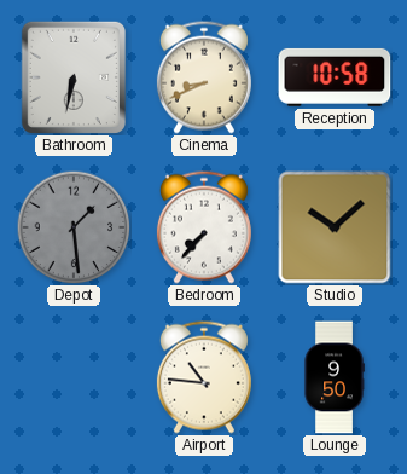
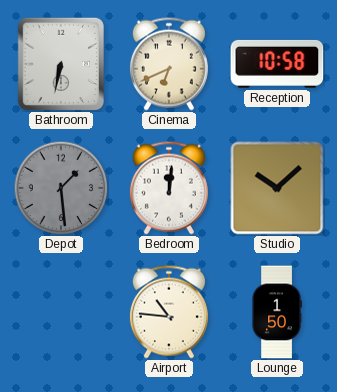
Cinema: 8:41 -> 6:41 (169, 64)
Bedroom: 7:37 -> 12:01 (169, 188)
Lounge: 9:50 -> 1:50 (277, 312)
